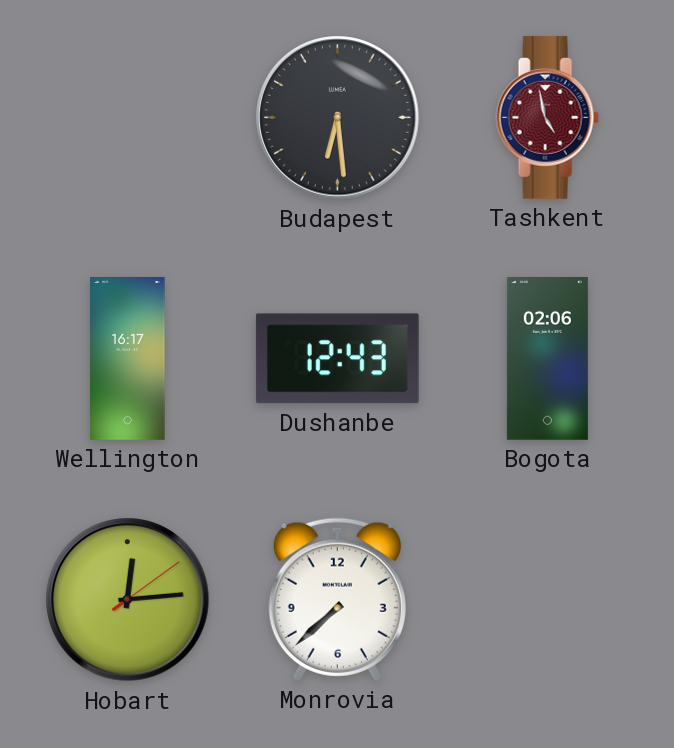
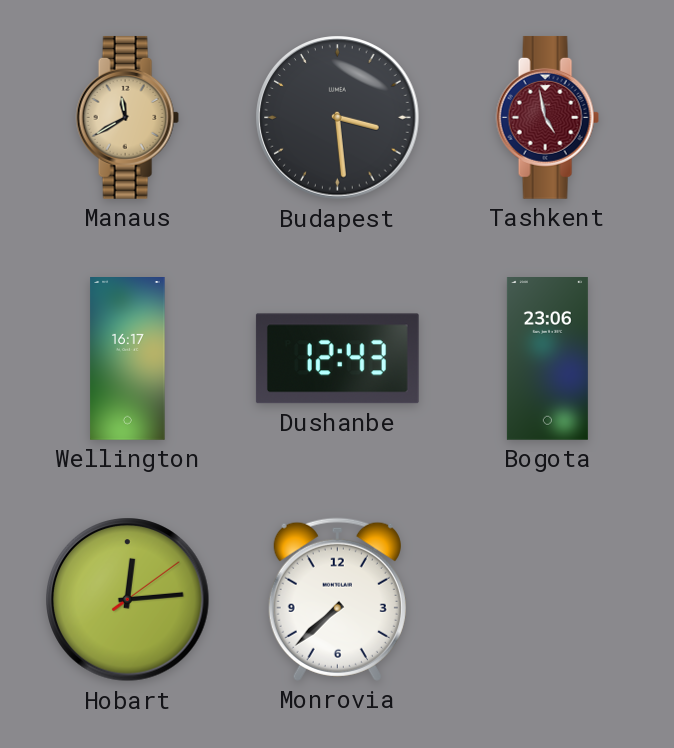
Manaus: none -> 11:40 (127, 117)
Budapest: 6:29 -> 3:29 (338, 118)
Bogota: 02:06 -> 23:06 (547, 359)
